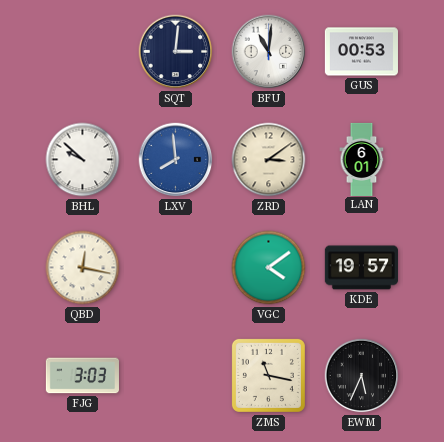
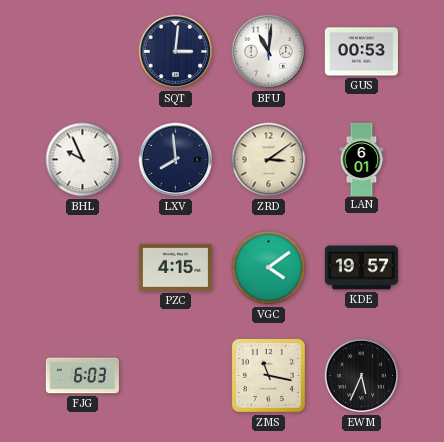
BHL: 9:52 -> 9:56 (83, 160)
LXV dial: blue -> navy (176, 160)
QBD: 12:17 -> none (83, 268)
PZC: none -> 4:15 (175, 267)
FJG: 3:03 -> 6:03 (82, 376)
